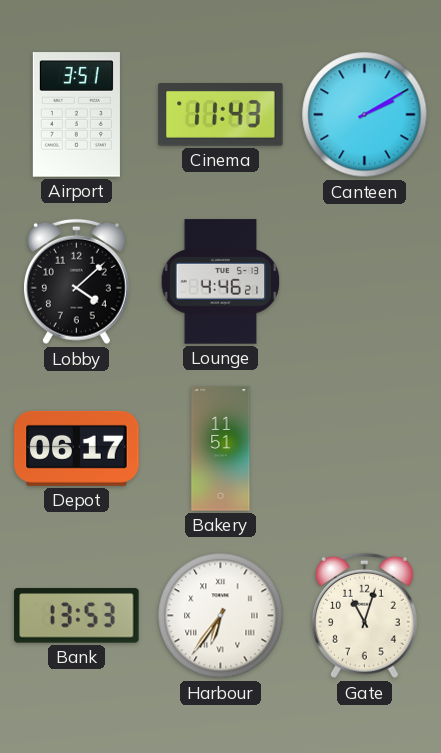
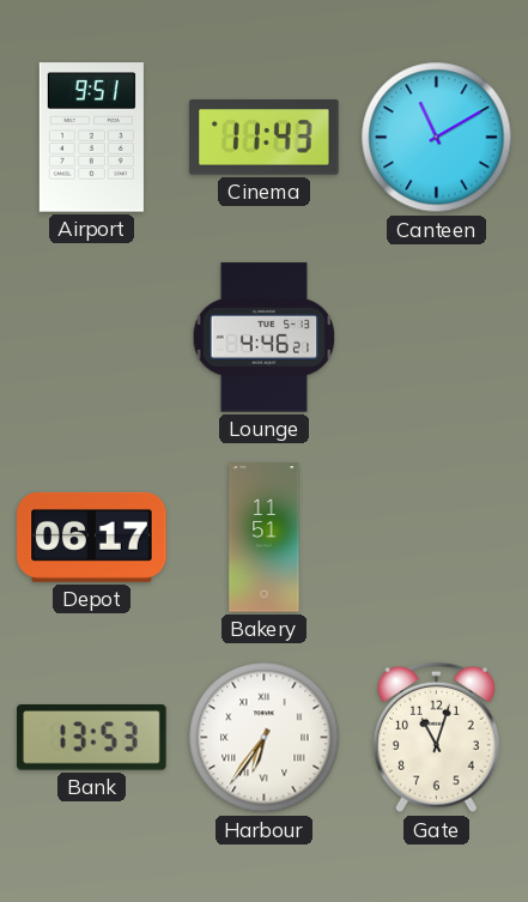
Airport: 3:51 -> 9:51 (91, 138)
Canteen: 2:10 -> 11:10 (437, 138)
Lobby: 4:08 -> none (76, 282)
